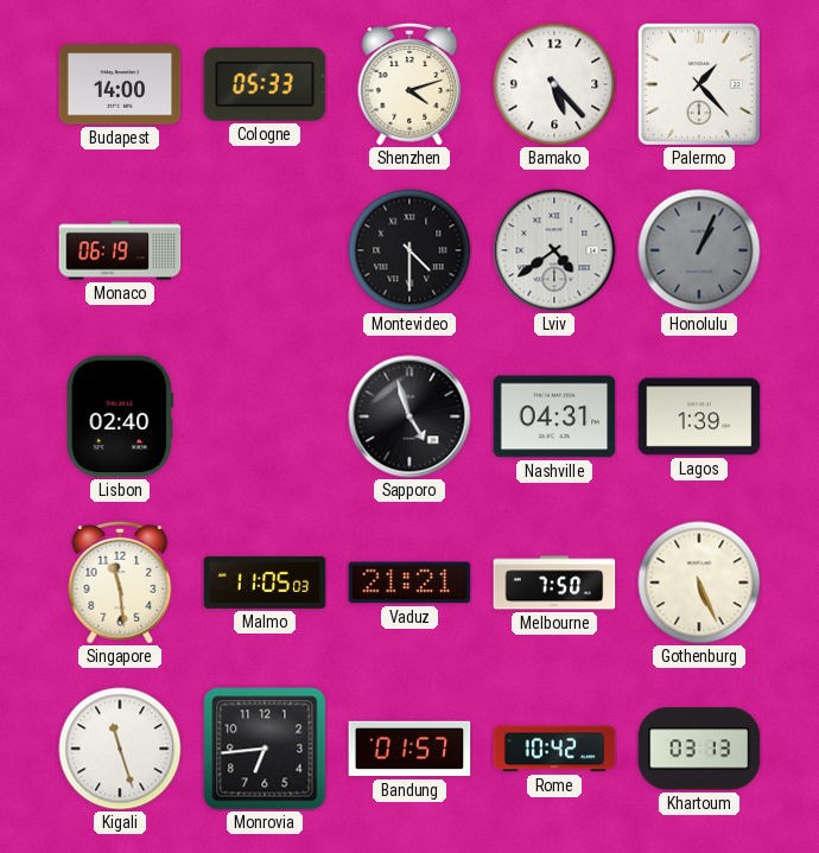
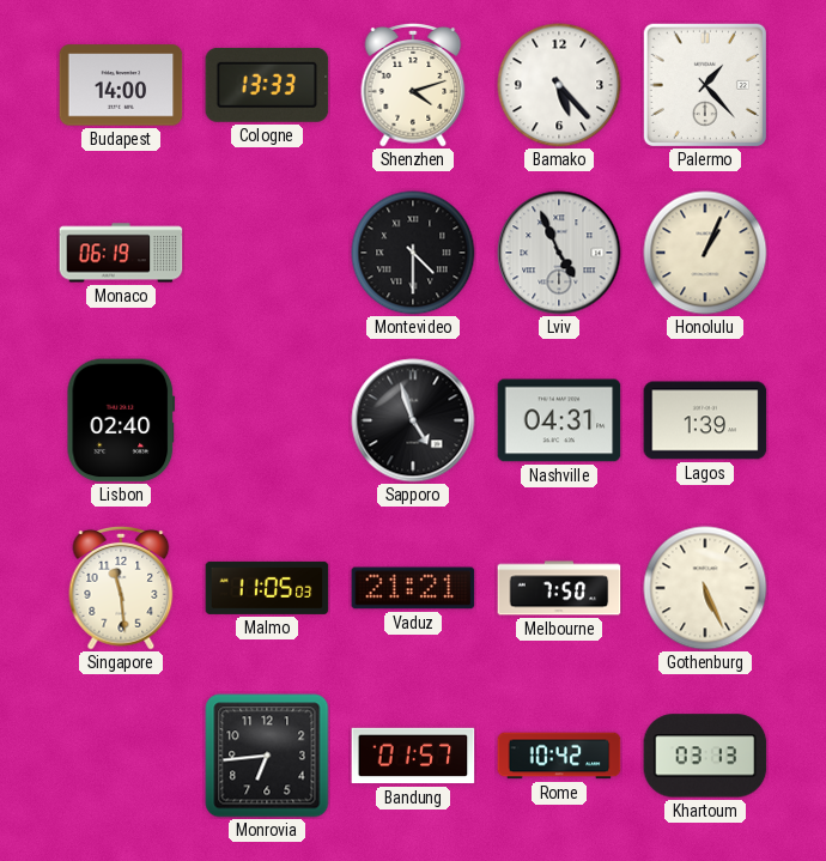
Cologne: 05:33 -> 13:33 (267, 85)
Lviv: 4:39 -> 4:56 (559, 253)
Honolulu dial: grey -> cream (705, 253)
Kigali: 11:27 -> none (120, 749)
